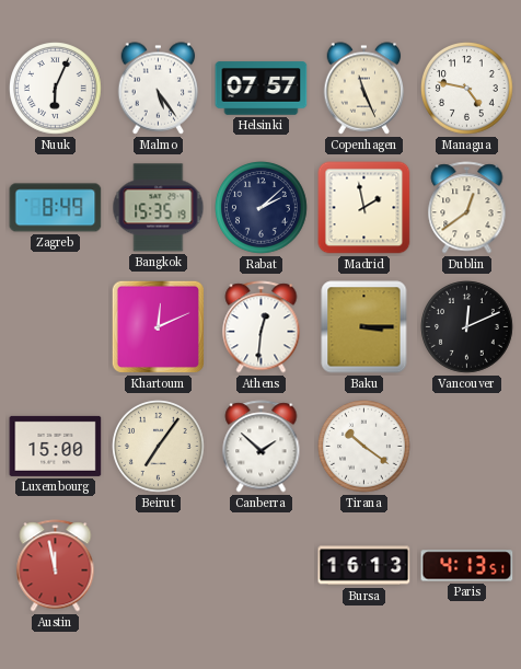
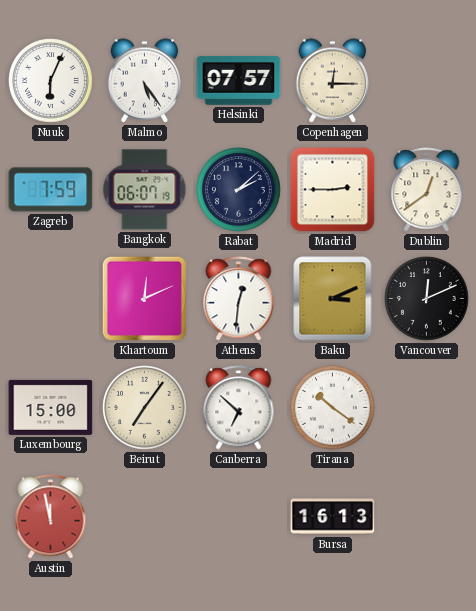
Copenhagen: 11:26 -> 12:15 (333, 81)
Managua: 4:47 -> none (467, 89)
Zagreb: 8:49 -> 7:59 (51, 190)
Bangkok: 15:35 -> 06:07 (145, 190)
Madrid: 1:58 -> 2:45 (333, 190)
Baku: 3:15 -> 3:11 (333, 299)
Canberra: 1:52 -> 6:52 (239, 408)
Paris: 4:13 -> none (467, 566)
